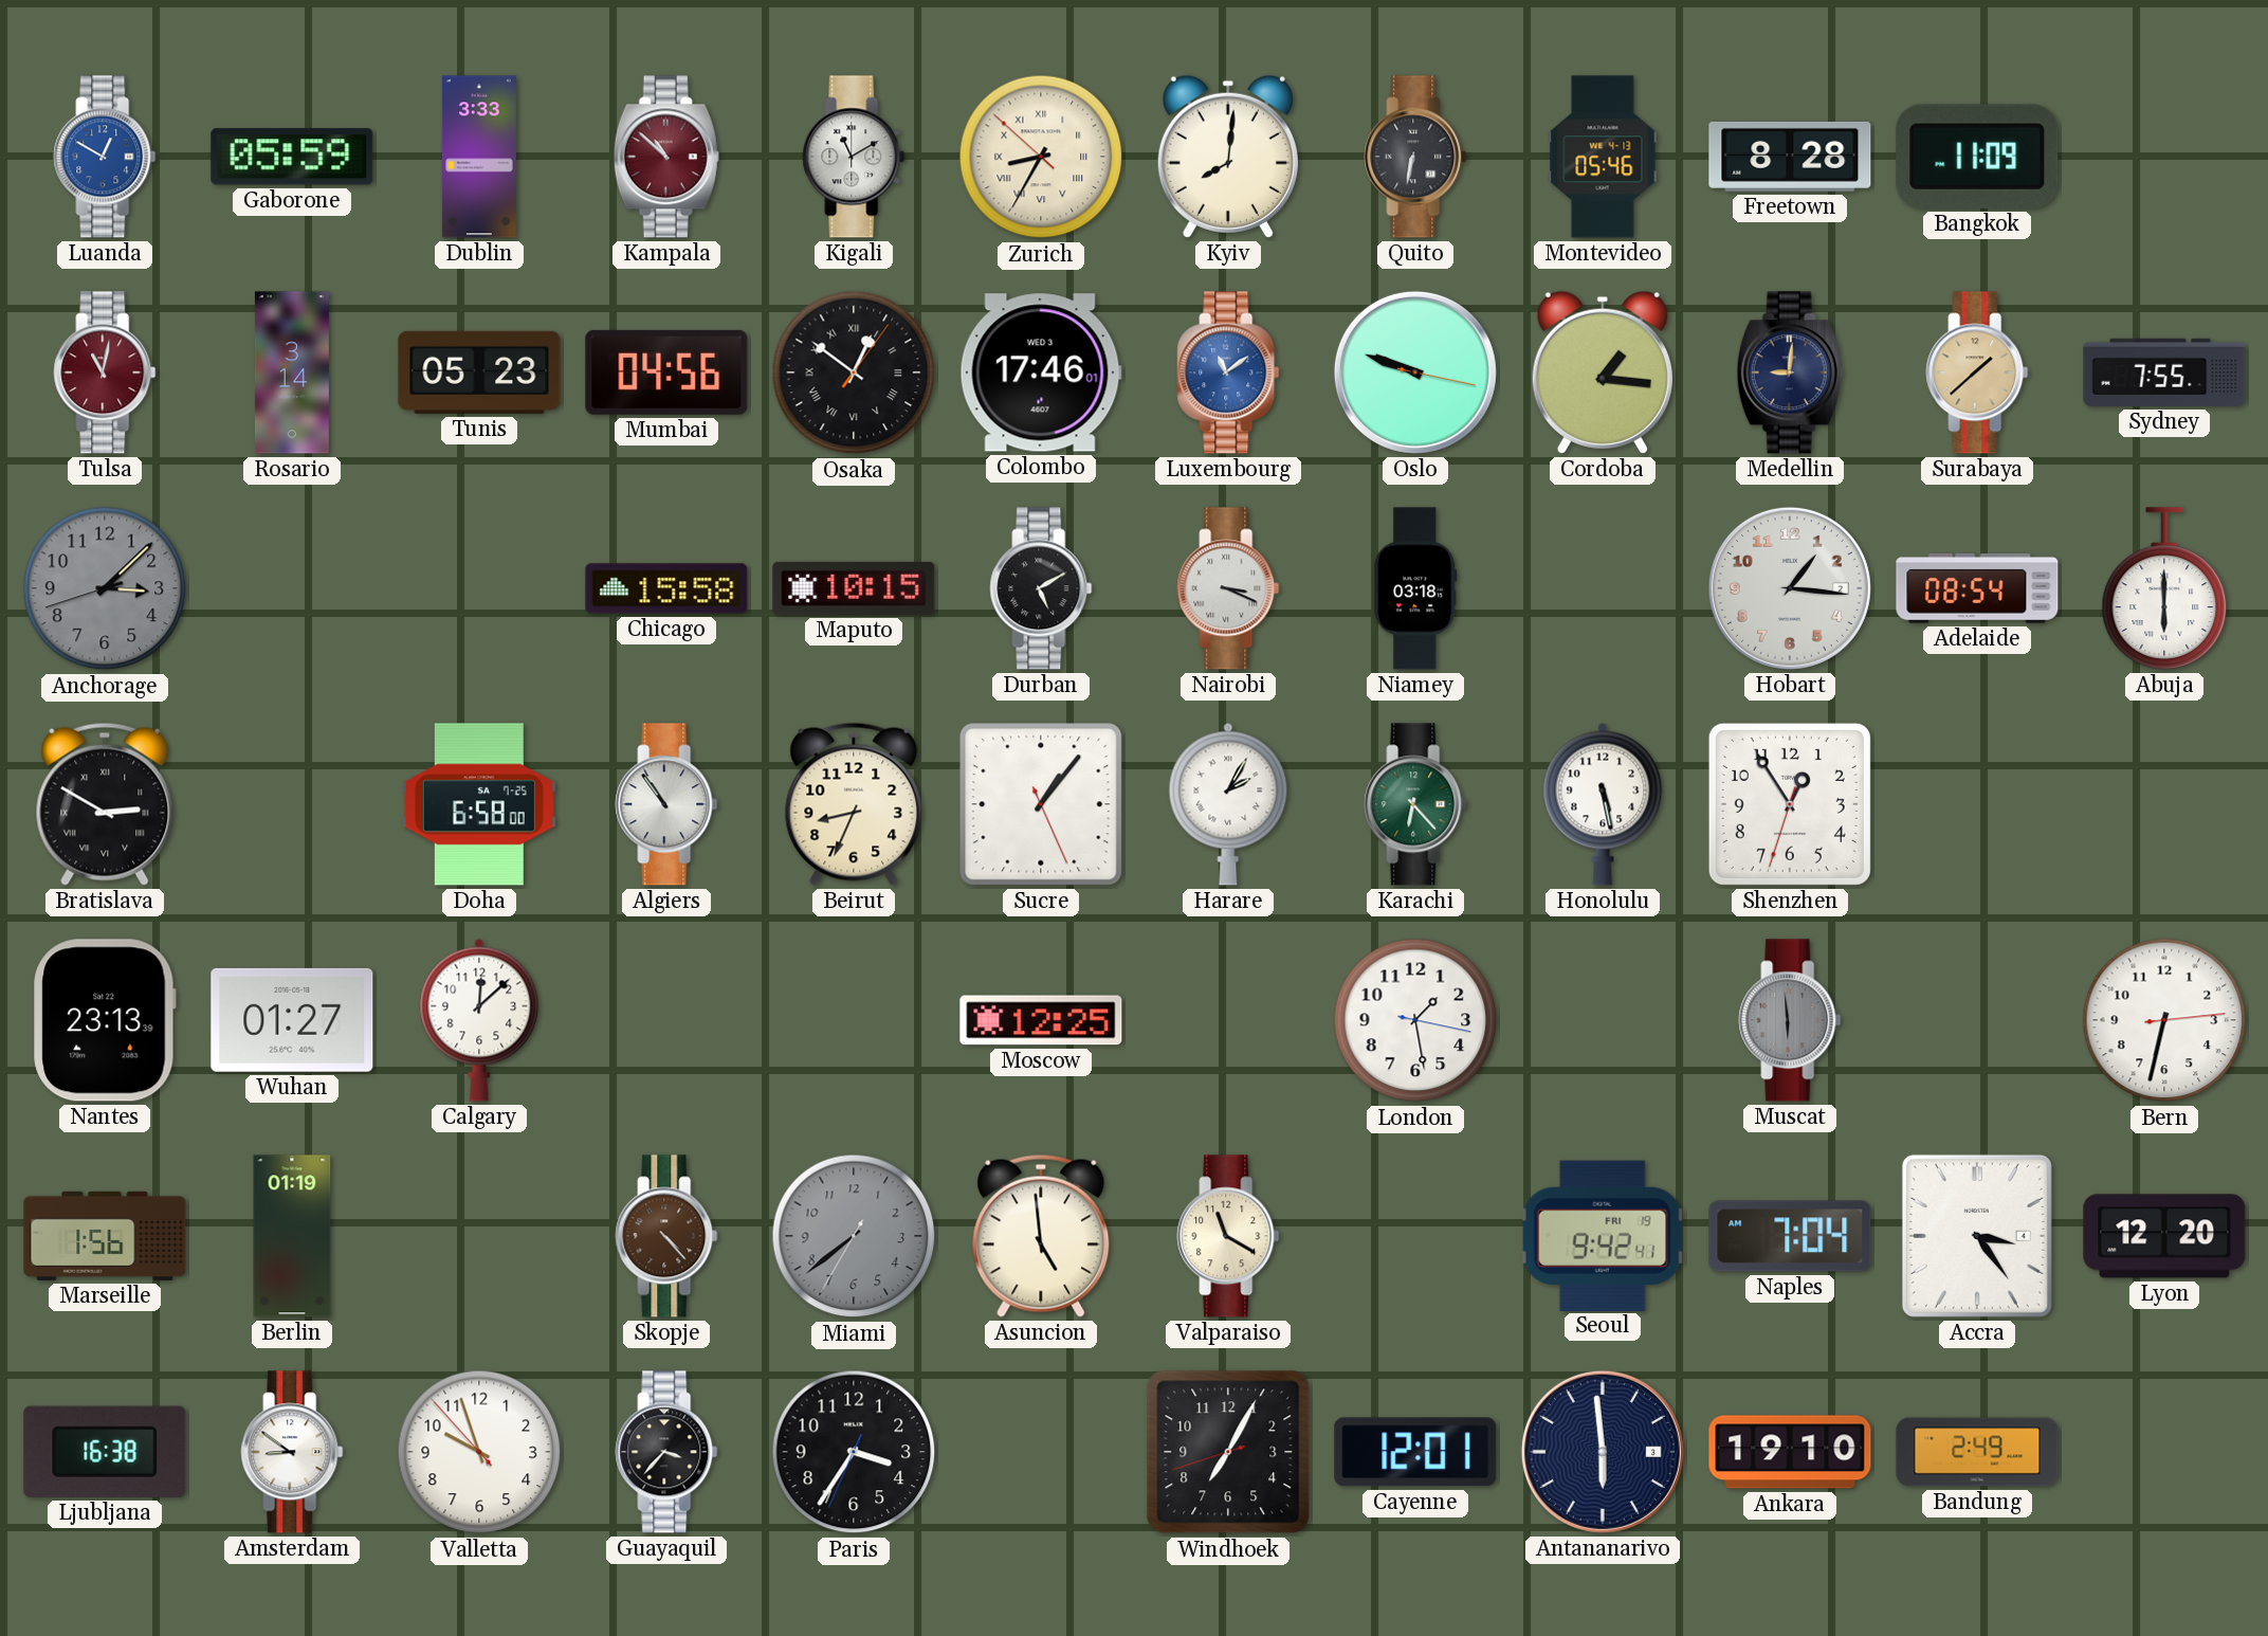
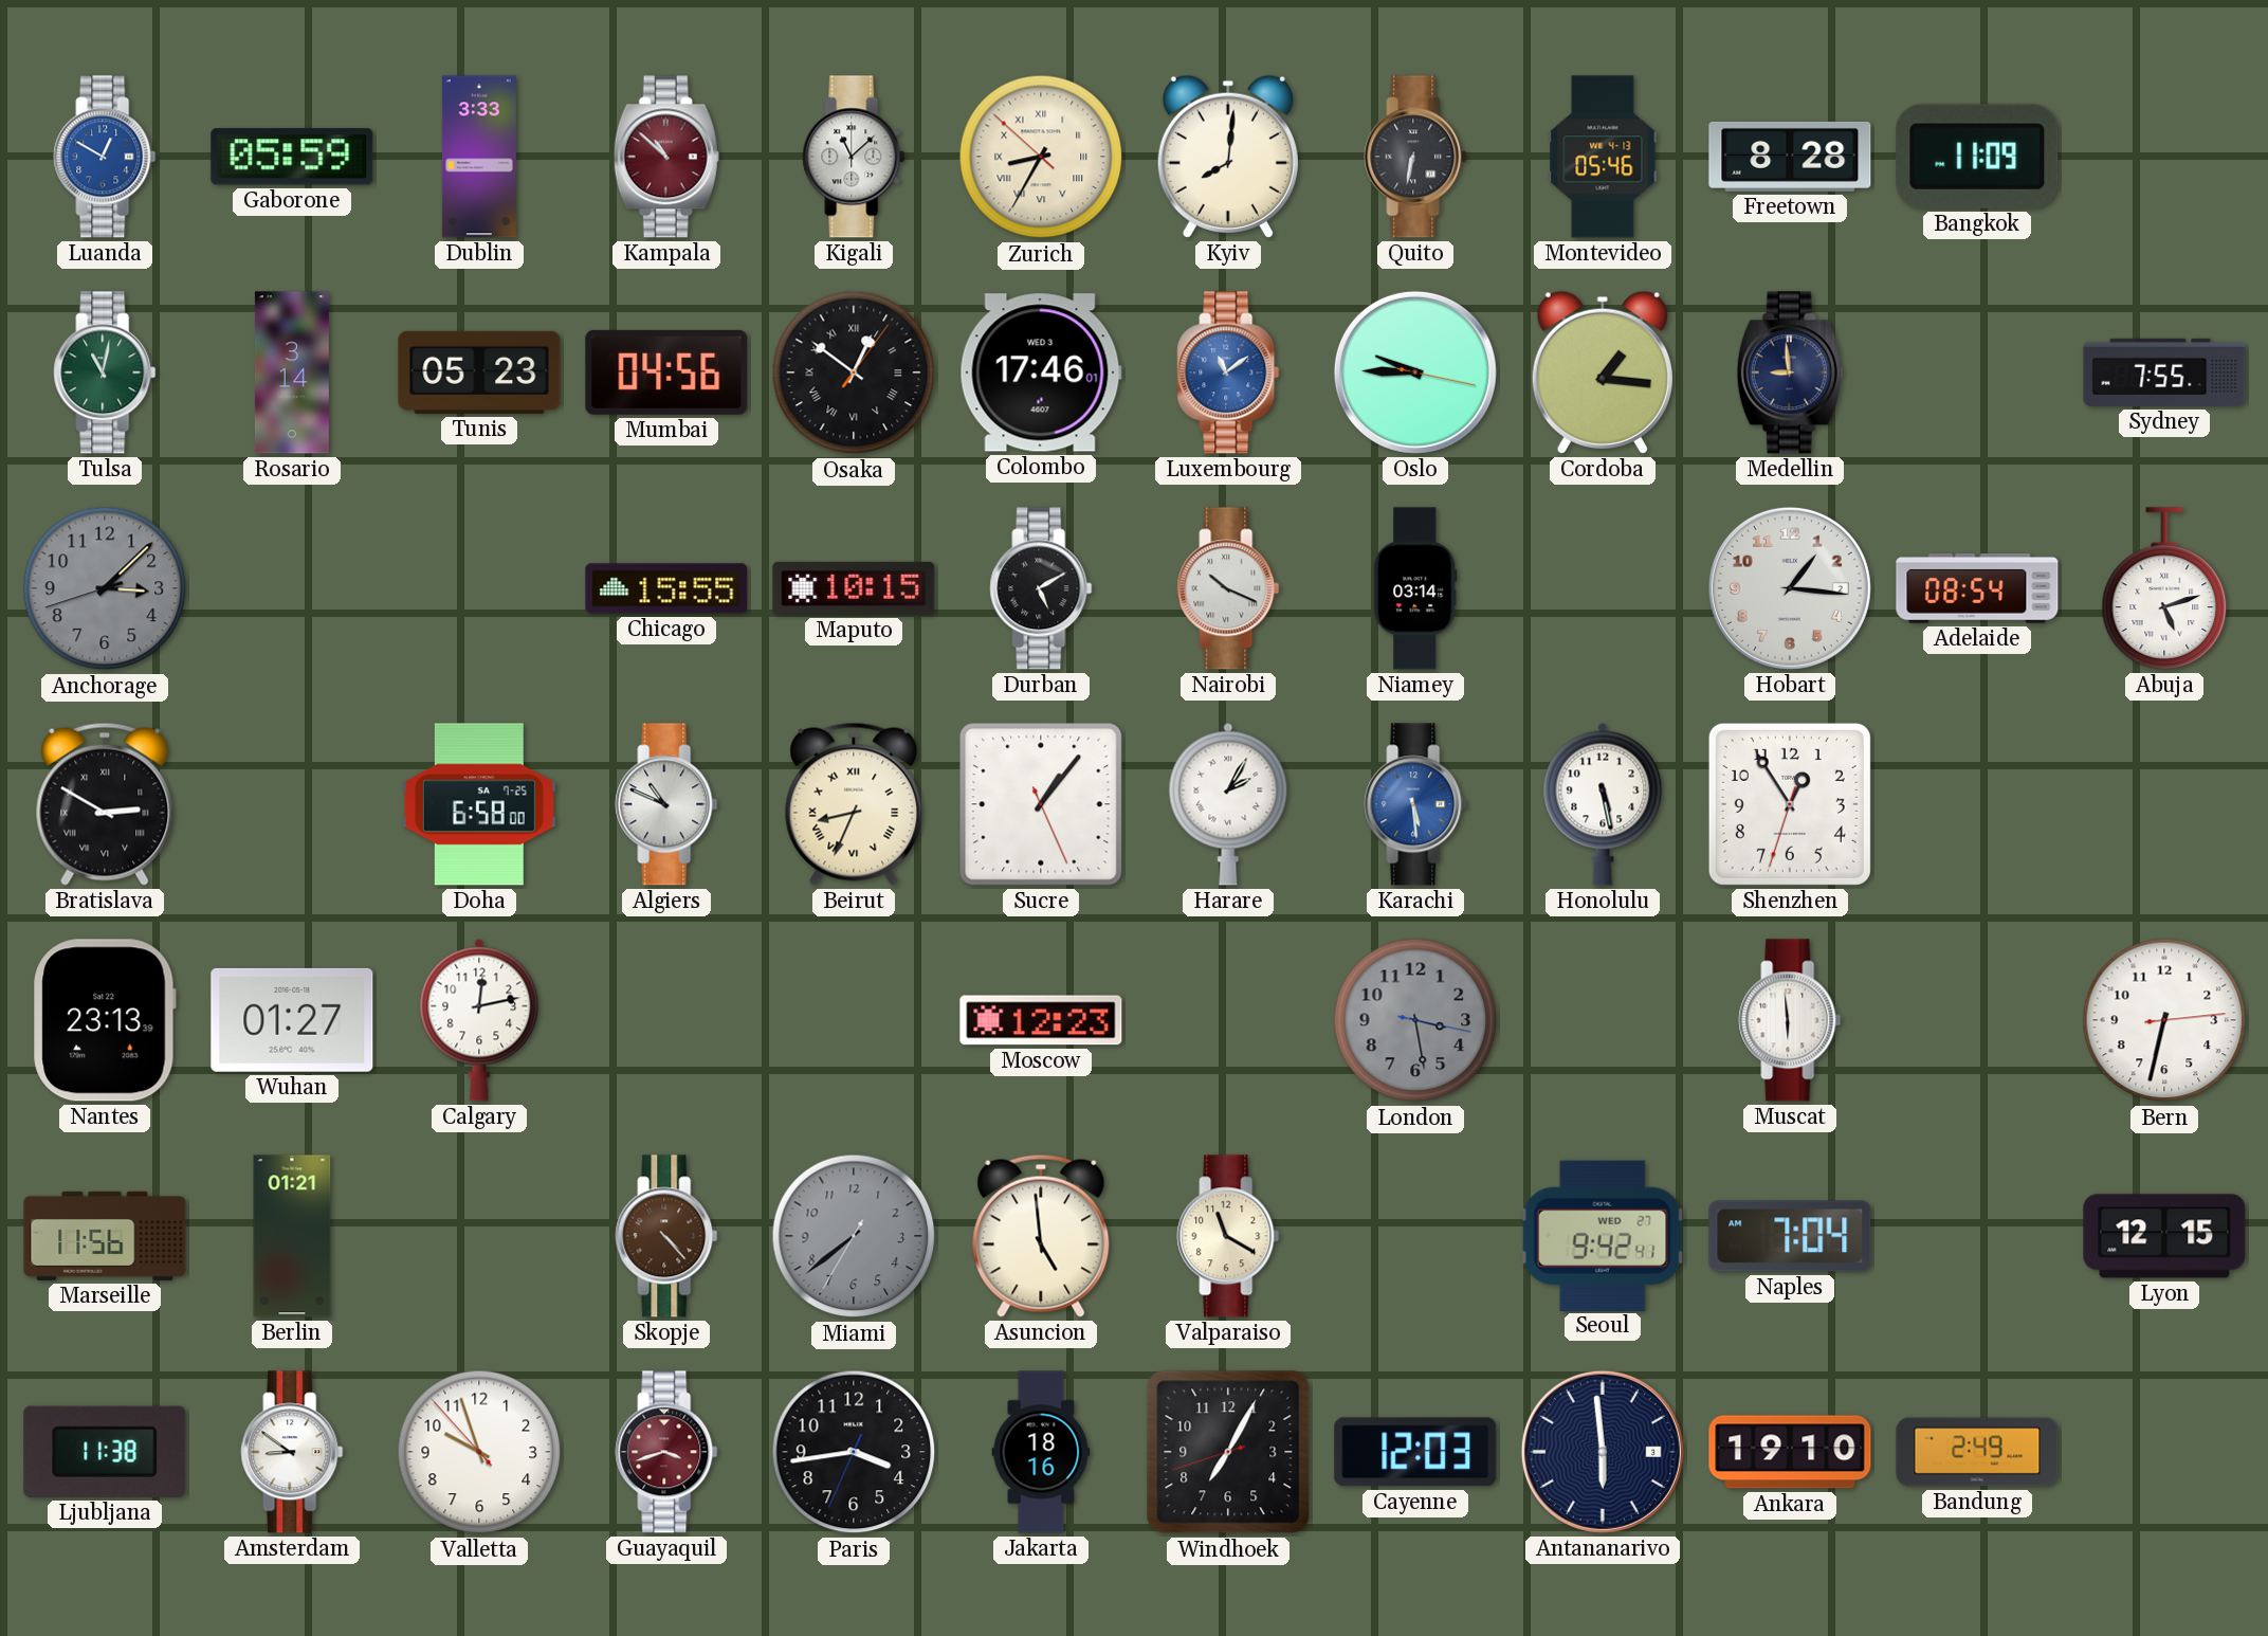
Kigali: 11:10 -> 11:08 (854, 157)
Tulsa dial: burgundy -> green (105, 372)
Oslo: 9:48 -> 9:45 (1415, 372)
Medellin: 9:01 -> 8:59 (1790, 372)
Surabaya: 1:38 -> none (1977, 372)
Chicago: 15:58 -> 15:55 (666, 588)
Nairobi: 3:19 -> 10:19 (1228, 588)
Niamey: 03:18 -> 03:14 (1415, 588)
Abuja: 6:00 -> 5:12 (2164, 588)
Algiers: 10:54 -> 10:49 (666, 804)
Beirut numerals: Arabic -> Roman (854, 804)
Karachi: 6:23 -> 5:29 (1415, 804)
Karachi dial: green -> blue (1415, 804)
Calgary: 12:08 -> 12:13 (479, 1020)
Moscow: 12:25 -> 12:23 (1041, 1020)
London: 1:28 -> 3:28 (1415, 1020)
London dial: white -> grey (1415, 1020)
Muscat dial: grey -> white (1790, 1020)
Marseille: 1:56 -> 11:56 (105, 1236)
Berlin: 01:19 -> 01:21 (292, 1236)
Seoul date: FRI 19 -> WED 27 (1603, 1235)
Accra: 3:24 -> none (1977, 1236)
Lyon: 12:20 -> 12:15 (2164, 1236)
Ljubljana: 16:38 -> 11:38 (105, 1452)
Guayaquil: 3:37 -> 3:42 (666, 1452)
Guayaquil dial: black -> burgundy (666, 1452)
Paris: 3:35 -> 3:43 (854, 1452)
Jakarta: none -> 18:16 (1041, 1452)
Cayenne: 12:01 -> 12:03 (1415, 1452)
